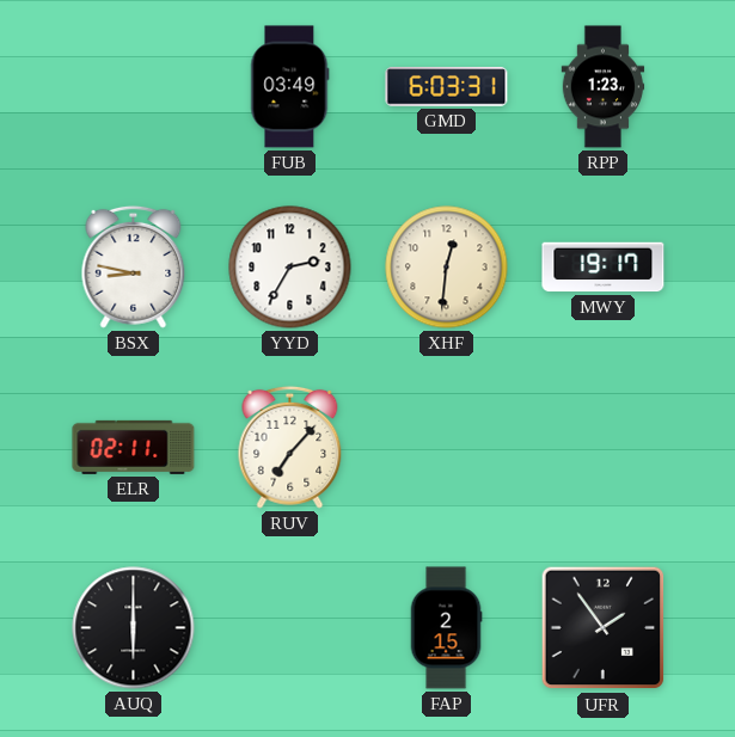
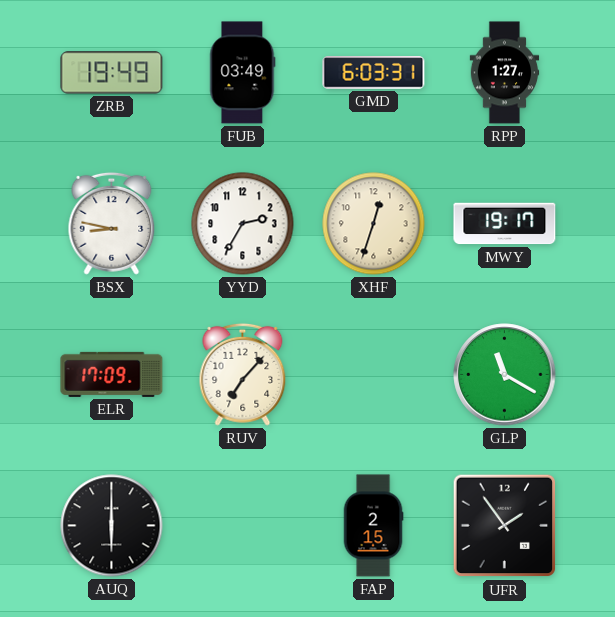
ZRB: none -> 19:49 (112, 73)
RPP: 1:23 -> 1:27 (505, 73)
XHF: 12:31 -> 12:33 (374, 224)
ELR: 02:11 -> 17:09 (112, 374)
GLP: none -> 11:20 (505, 375)
